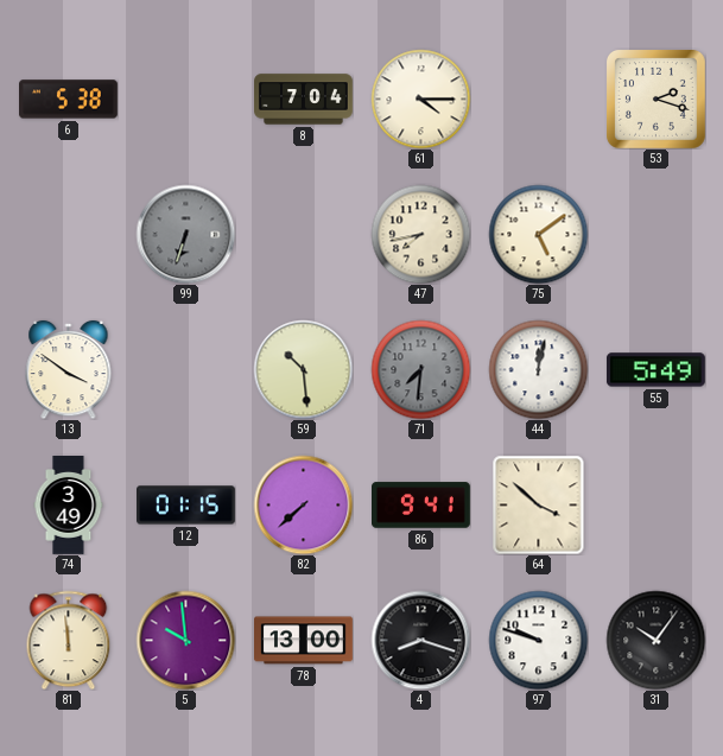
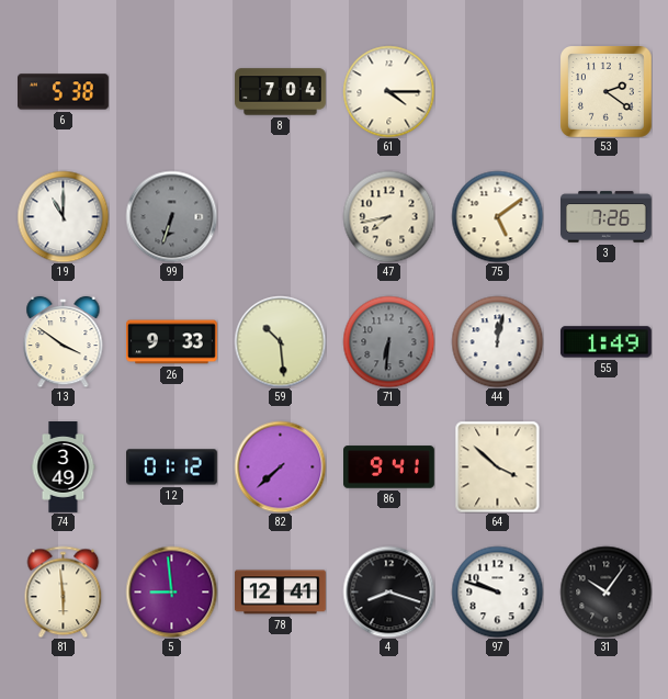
53: 2:18 -> 2:21 (607, 92)
19: none -> 11:00 (63, 216)
3: none -> 7:26 (607, 217)
26: none -> 9:33 (172, 342)
71: 7:31 -> 6:31 (388, 341)
55: 5:49 -> 1:49 (605, 342)
12: 01:15 -> 01:12 (172, 467)
81: 11:59 -> 5:59 (64, 591)
5: 9:59 -> 8:59 (171, 591)
78: 13:00 -> 12:41 (281, 593)
